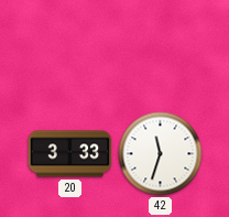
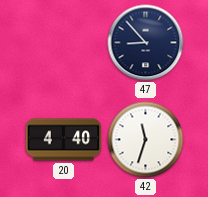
47: none -> 8:53 (146, 43)
20: 3:33 -> 4:40 (64, 140)
